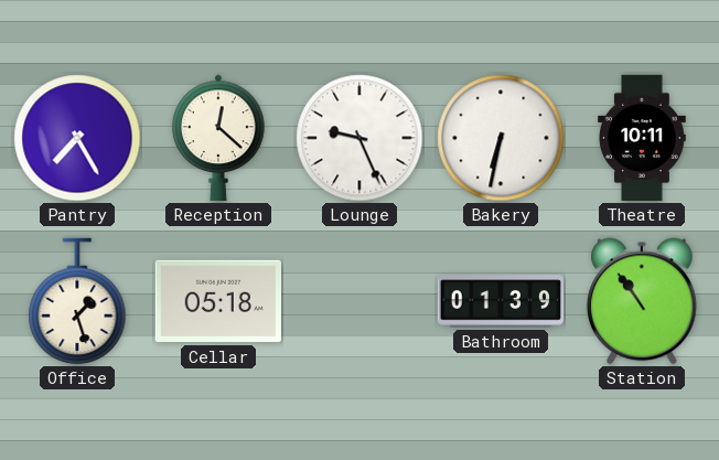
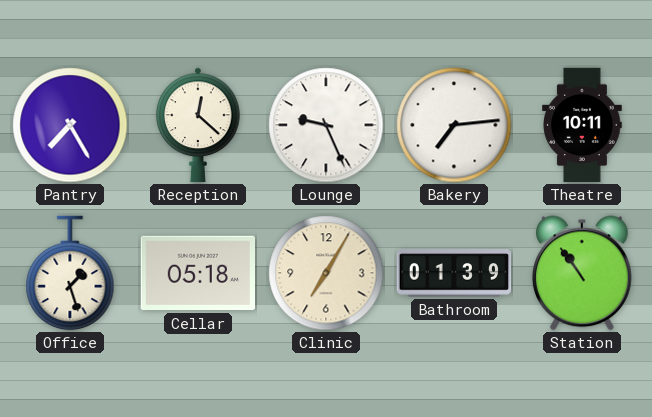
Bakery: 6:32 -> 7:14 (454, 125)
Clinic: none -> 7:05 (326, 273)
